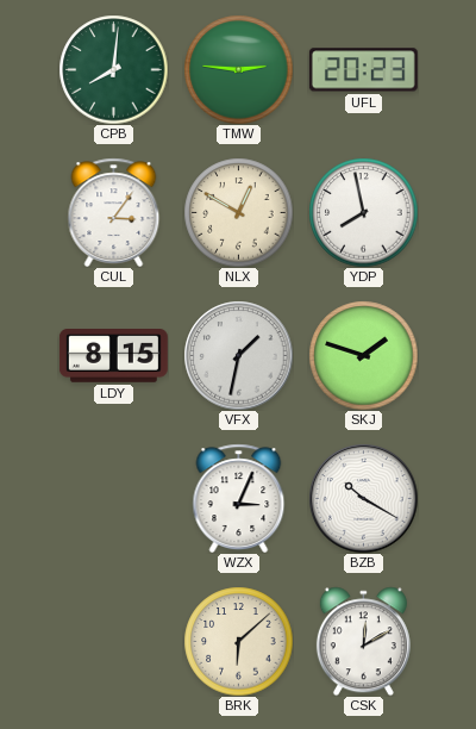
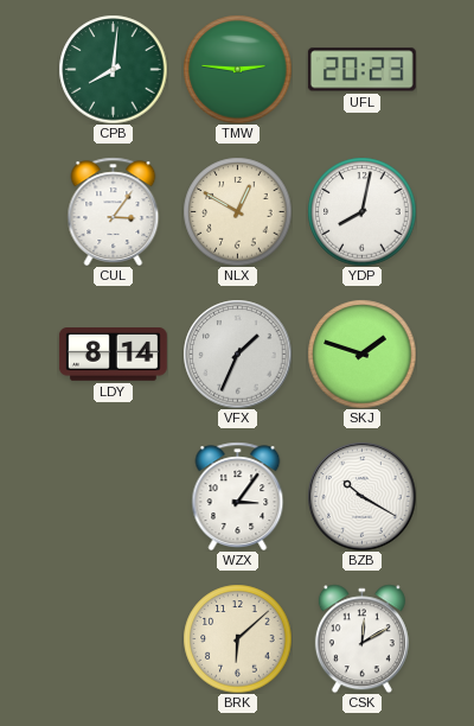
YDP: 7:58 -> 8:02 (361, 211)
LDY: 8:15 -> 8:14 (113, 355)
VFX: 1:32 -> 1:34 (237, 354)
WZX: 3:04 -> 3:06 (238, 496)
